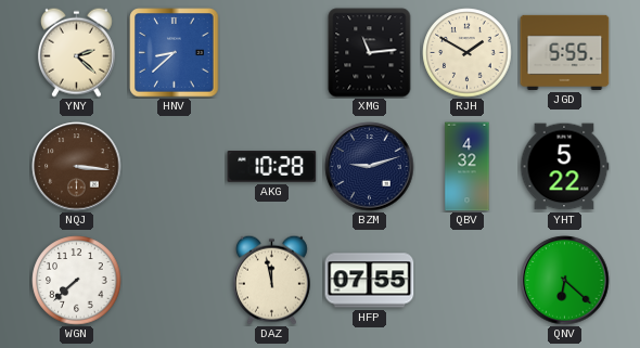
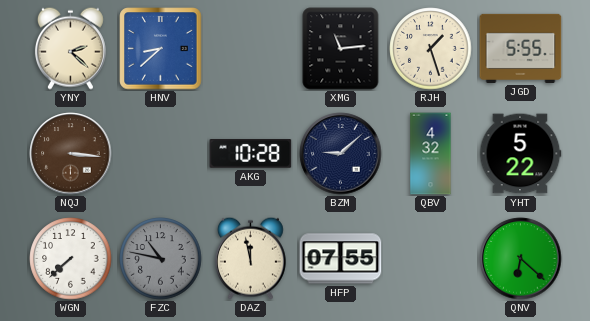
RJH: 1:50 -> 1:27 (431, 49)
BZM: 9:12 -> 9:08 (341, 154)
FZC: none -> 10:47 (161, 259)
